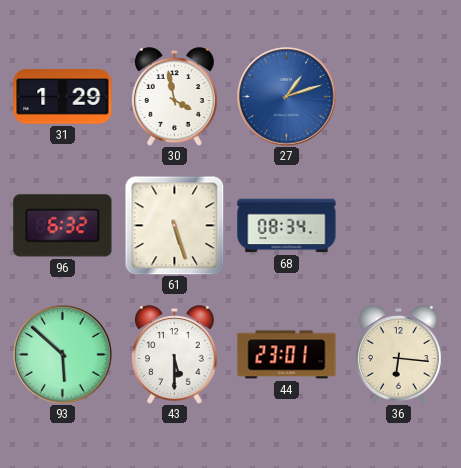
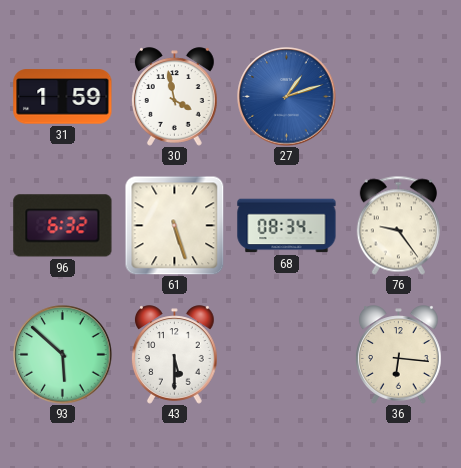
31: 1:29 -> 1:59 (63, 97)
76: none -> 9:24 (398, 225)
44: 23:01 -> none (287, 355)
